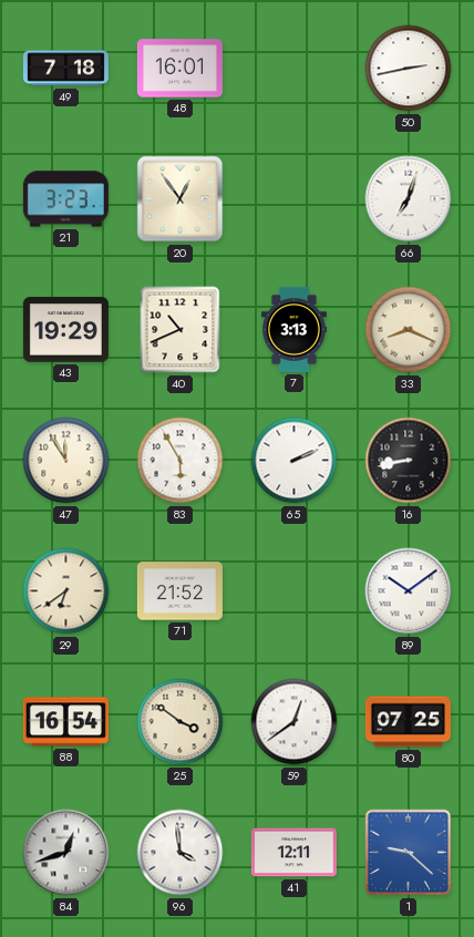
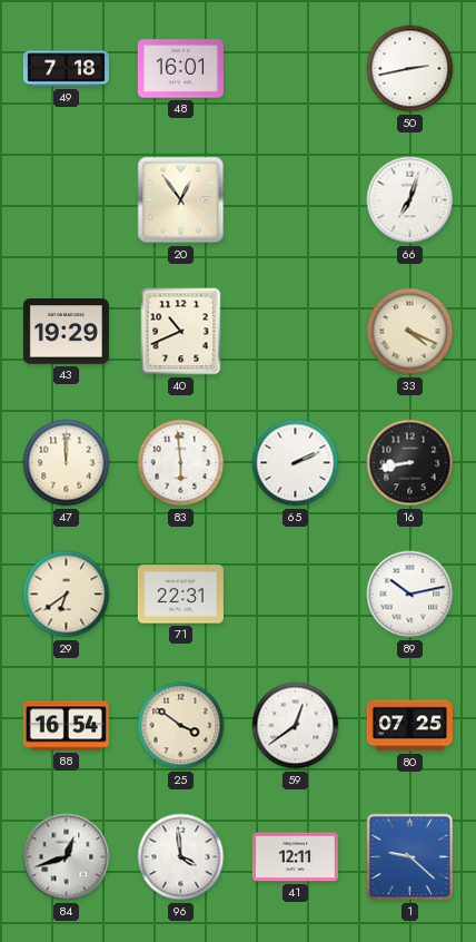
21: 3:23 -> none (65, 199)
7: 3:13 -> none (293, 329)
33: 8:19 -> 4:19 (410, 332)
47: 11:55 -> 12:00 (67, 463)
83: 5:55 -> 5:59 (181, 463)
71: 21:52 -> 22:31 (180, 595)
89: 10:09 -> 10:13 (410, 595)
